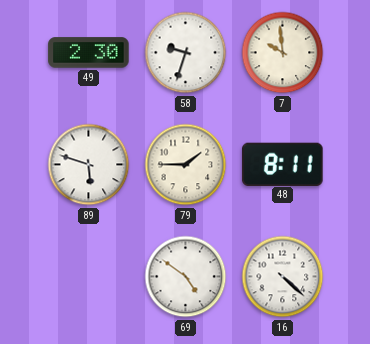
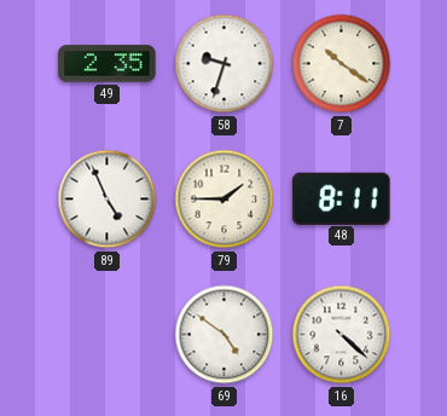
49: 2:30 -> 2:35 (108, 64)
7: 9:59 -> 10:21 (342, 64)
89: 5:48 -> 4:56 (108, 200)
